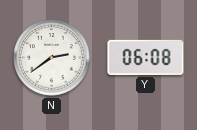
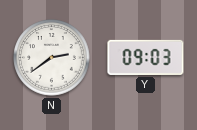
Y: 06:08 -> 09:03 (146, 57)
